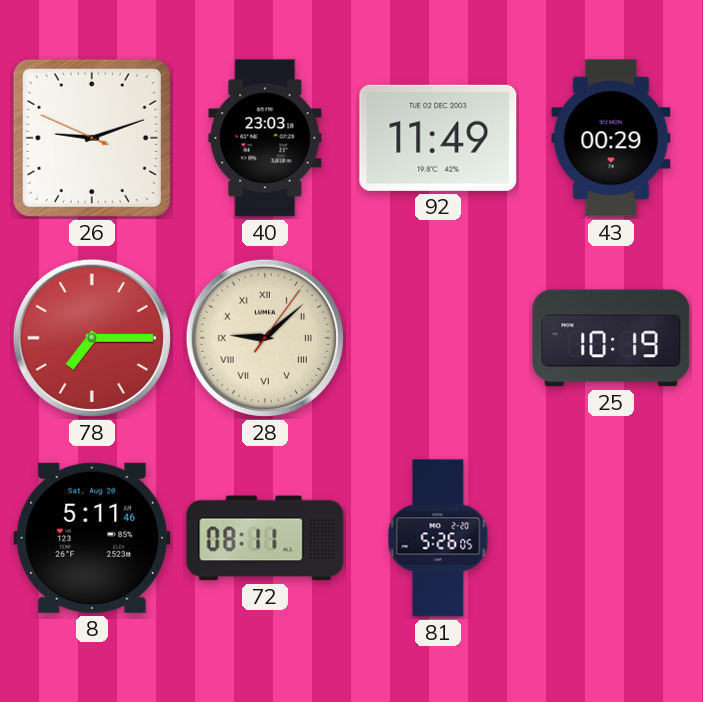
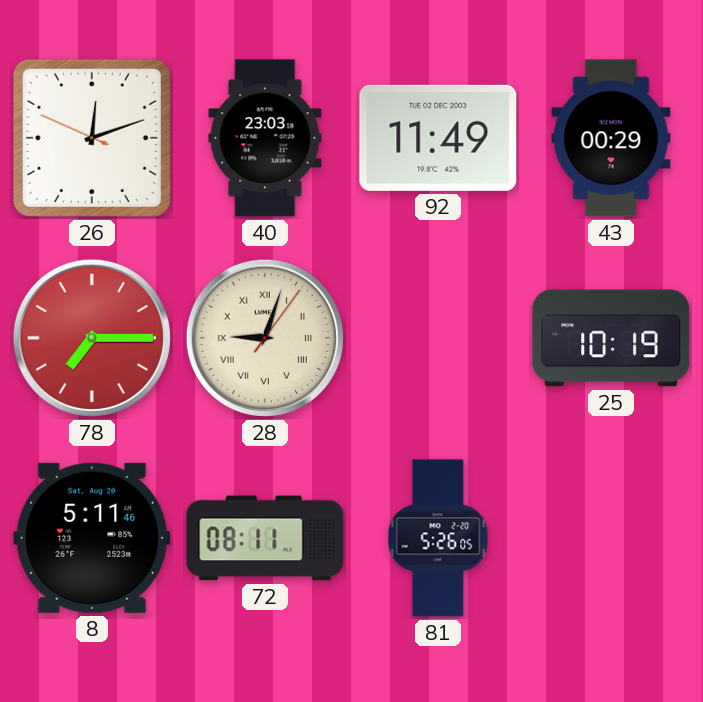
26: 9:11 -> 12:11 (92, 138)
28: 9:08 -> 9:03 (265, 338)
